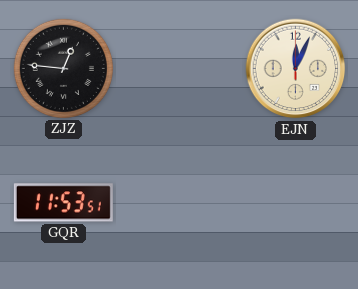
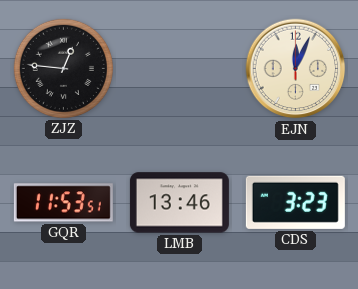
LMB: none -> 13:46 (179, 203)
CDS: none -> 3:23 (295, 202)
